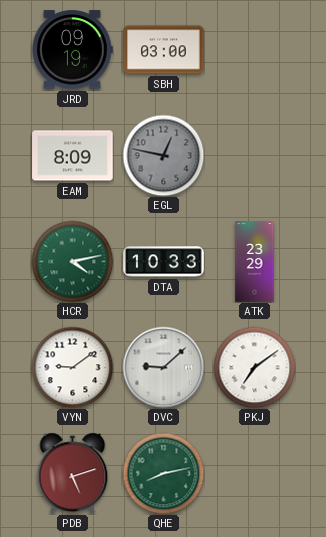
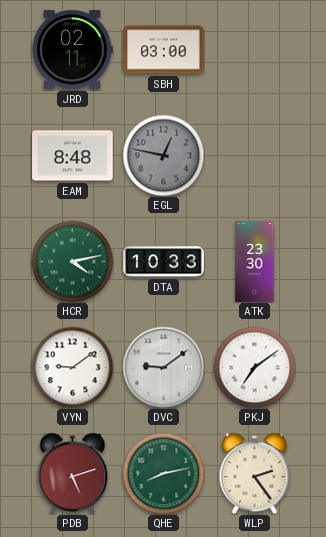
JRD: 09:19 -> 02:11 (72, 50)
EAM: 8:09 -> 8:48 (73, 156)
ATK: 23:29 -> 23:30 (255, 262)
DVC: 9:08 -> 9:09 (163, 367)
WLP: none -> 2:24 (255, 473)
